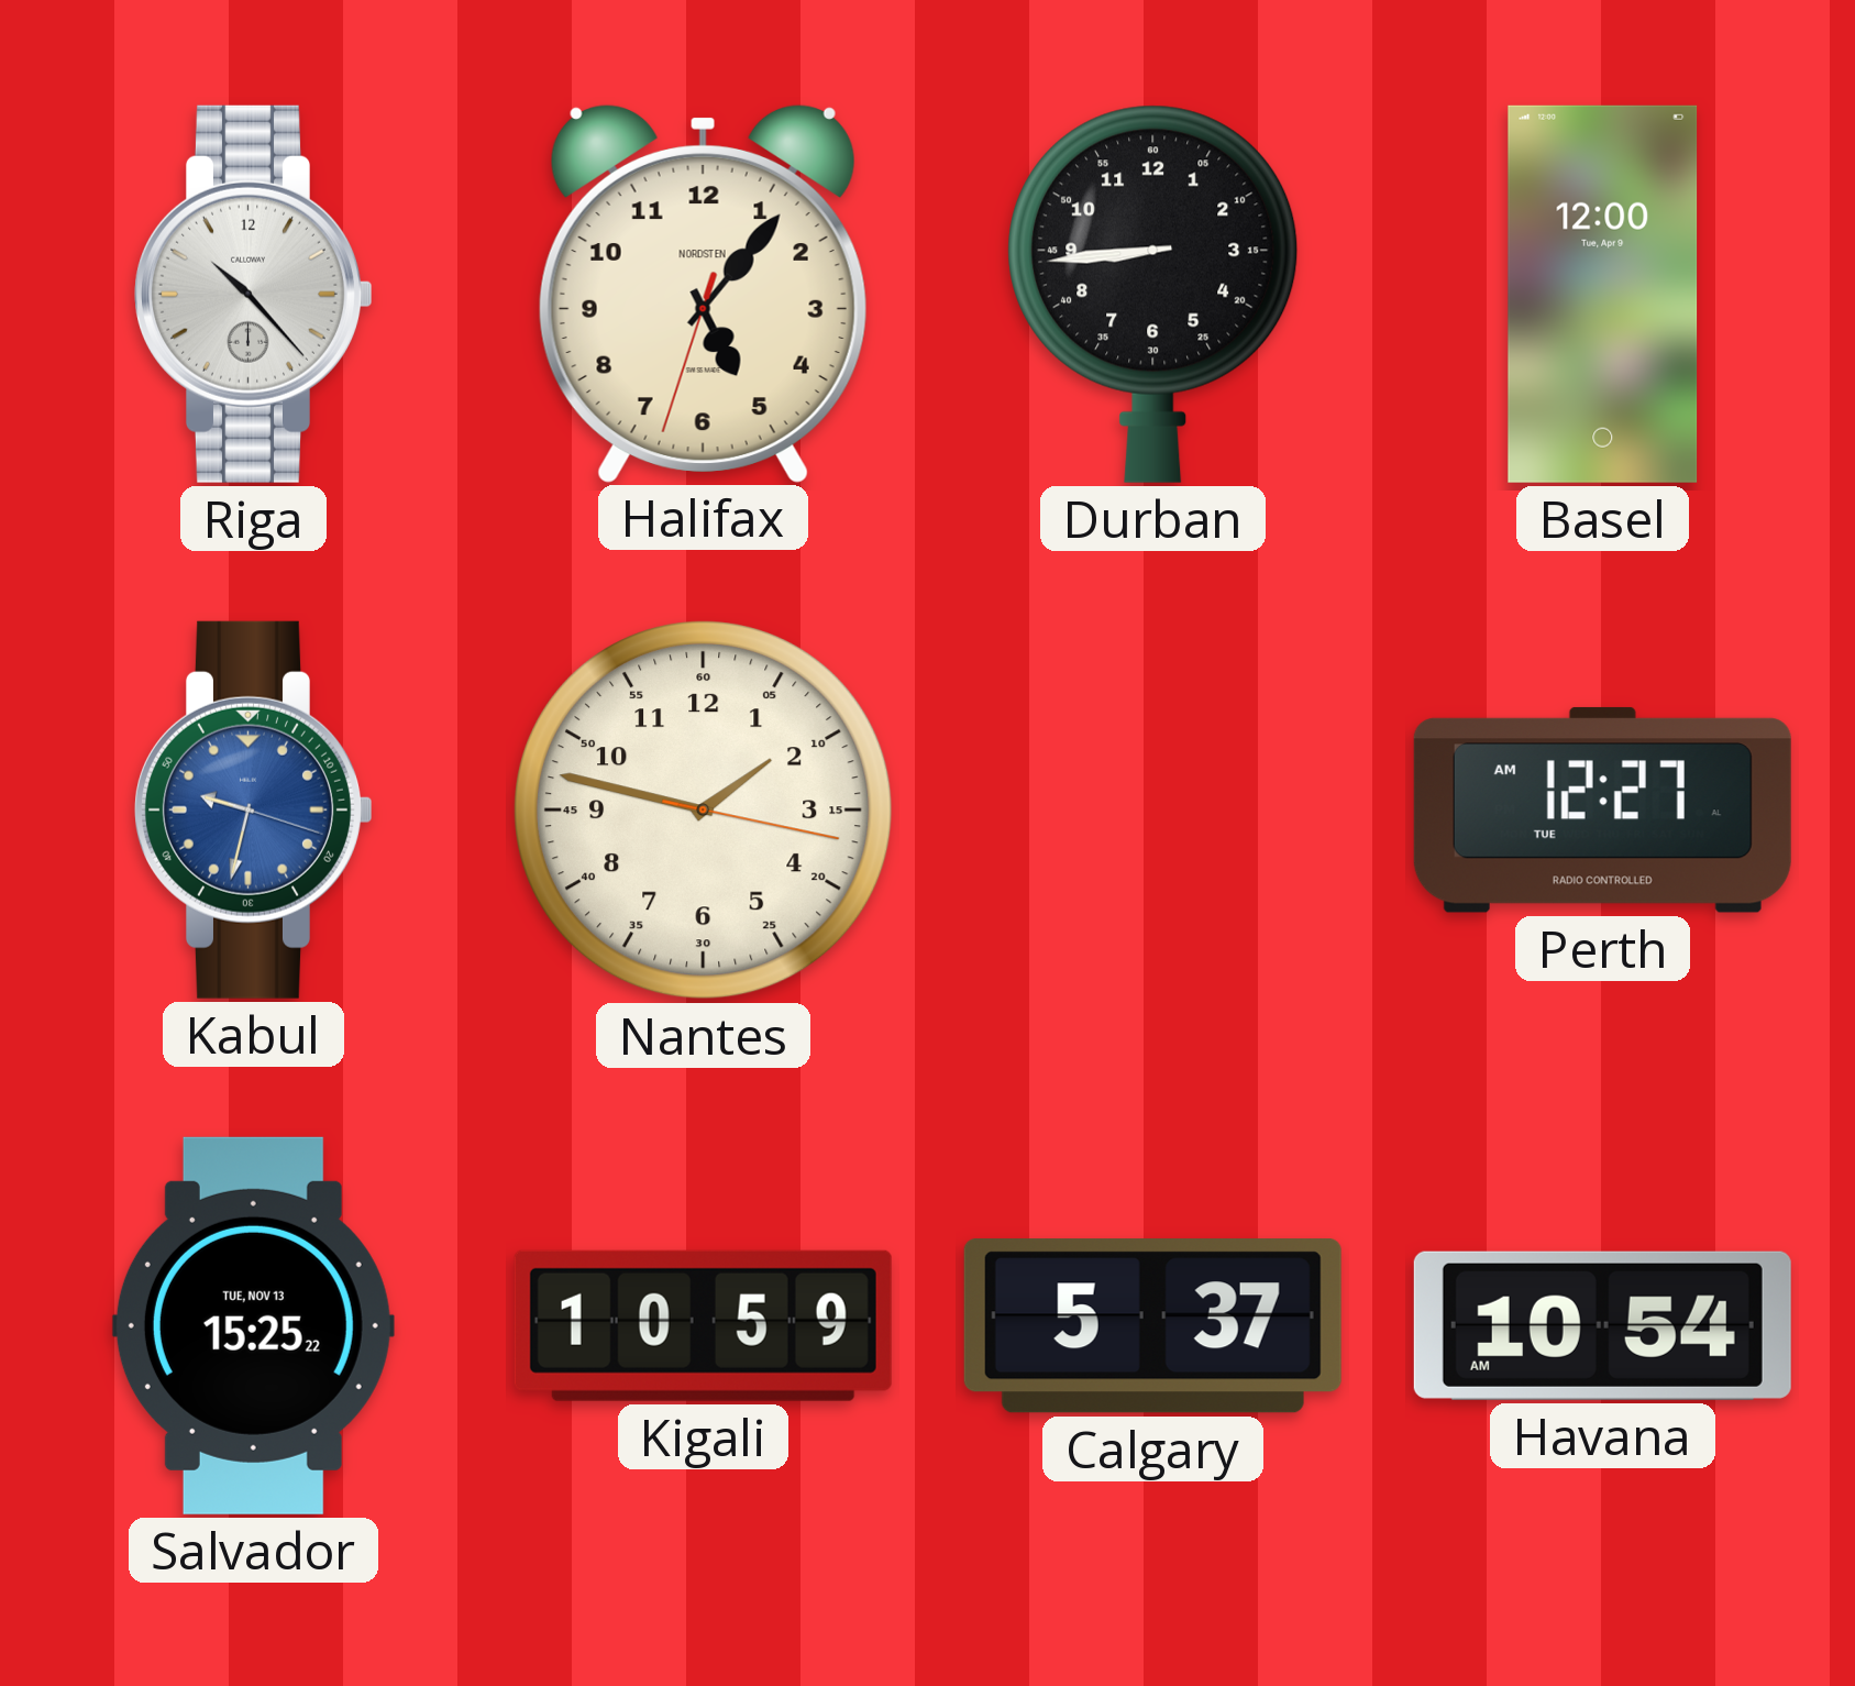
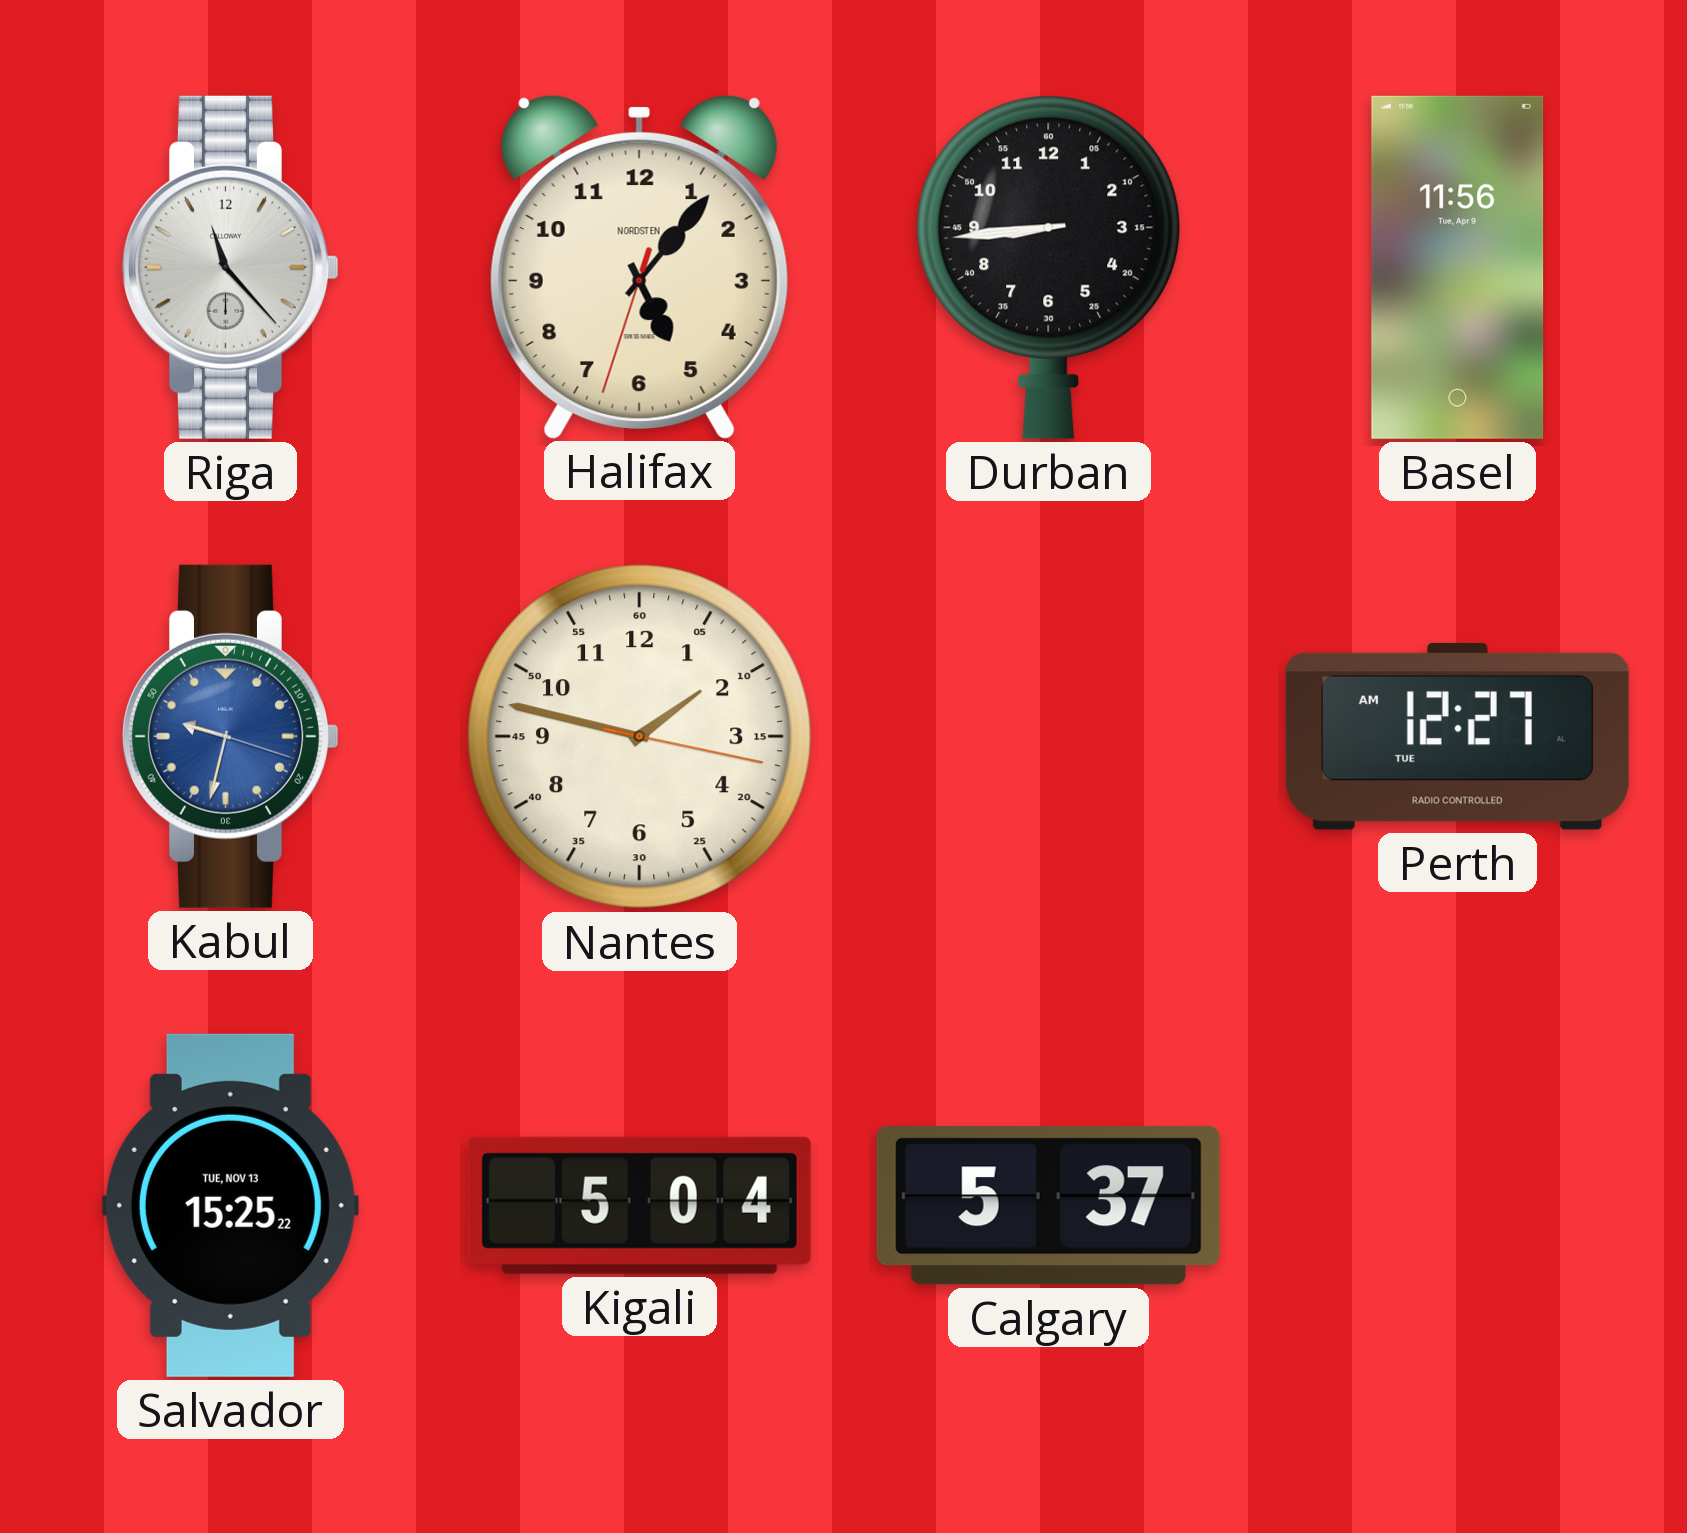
Riga: 10:23 -> 11:23 (231, 267)
Basel: 12:00 -> 11:56 (1458, 267)
Kigali: 10:59 -> 5:04 (639, 1205)
Havana: 10:54 -> none (1602, 1325)
